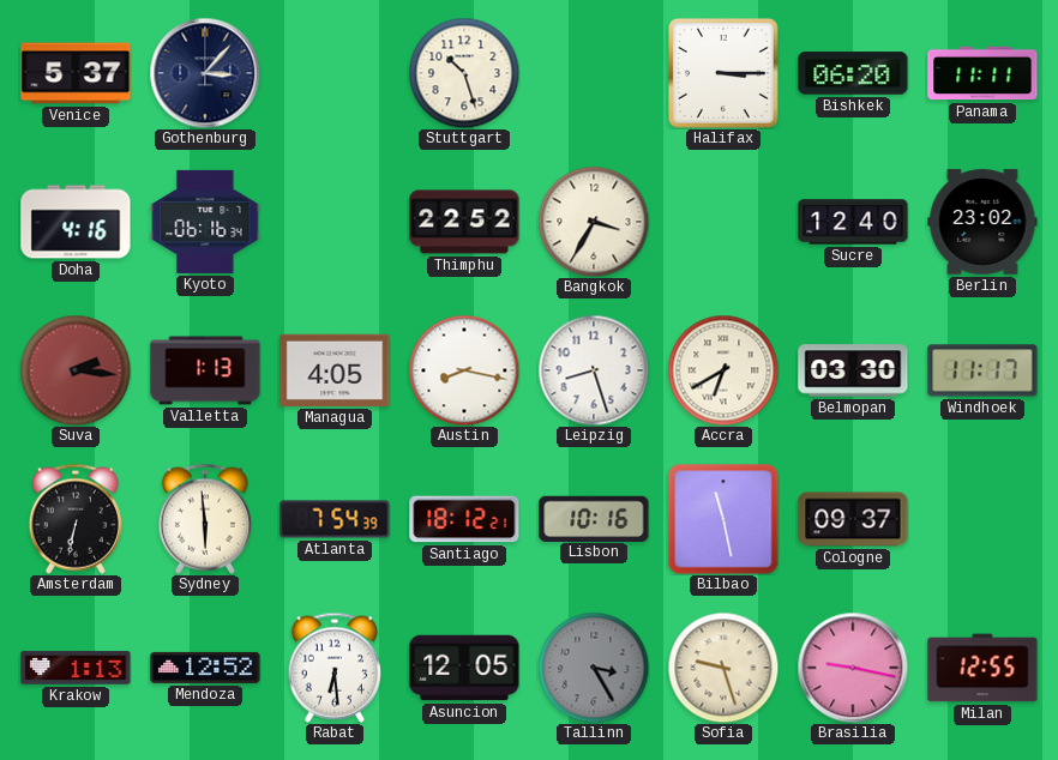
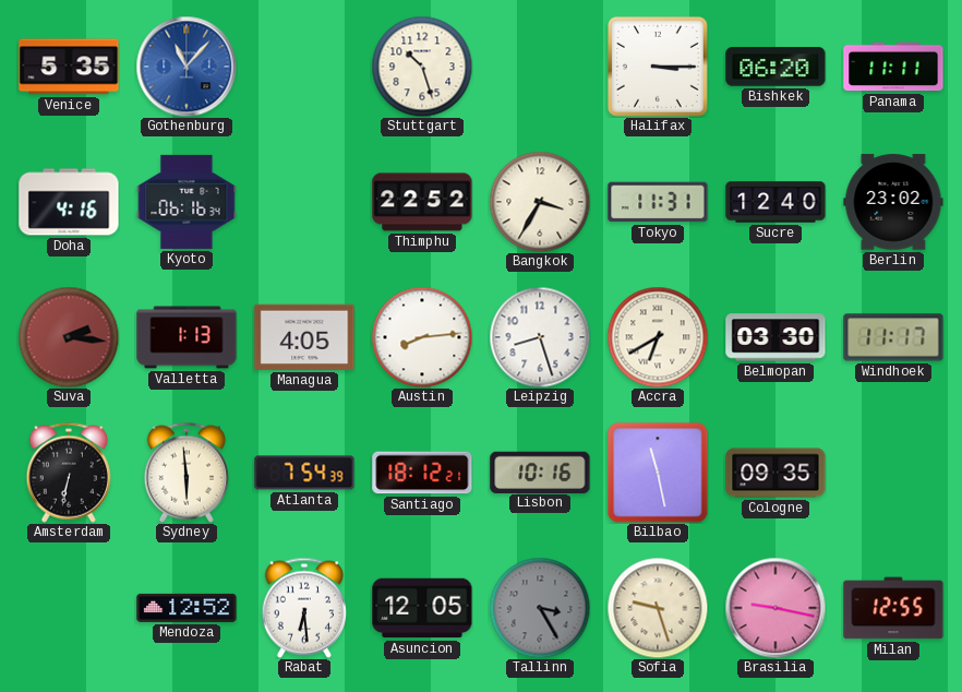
Venice: 5:37 -> 5:35 (69, 67)
Gothenburg: 3:07 -> 11:07 (187, 67)
Gothenburg dial: navy -> blue (187, 67)
Tokyo: none -> 11:31 (658, 202)
Austin: 8:17 -> 8:14 (422, 337)
Cologne: 09:37 -> 09:35 (775, 473)
Krakow: 1:13 -> none (76, 668)
